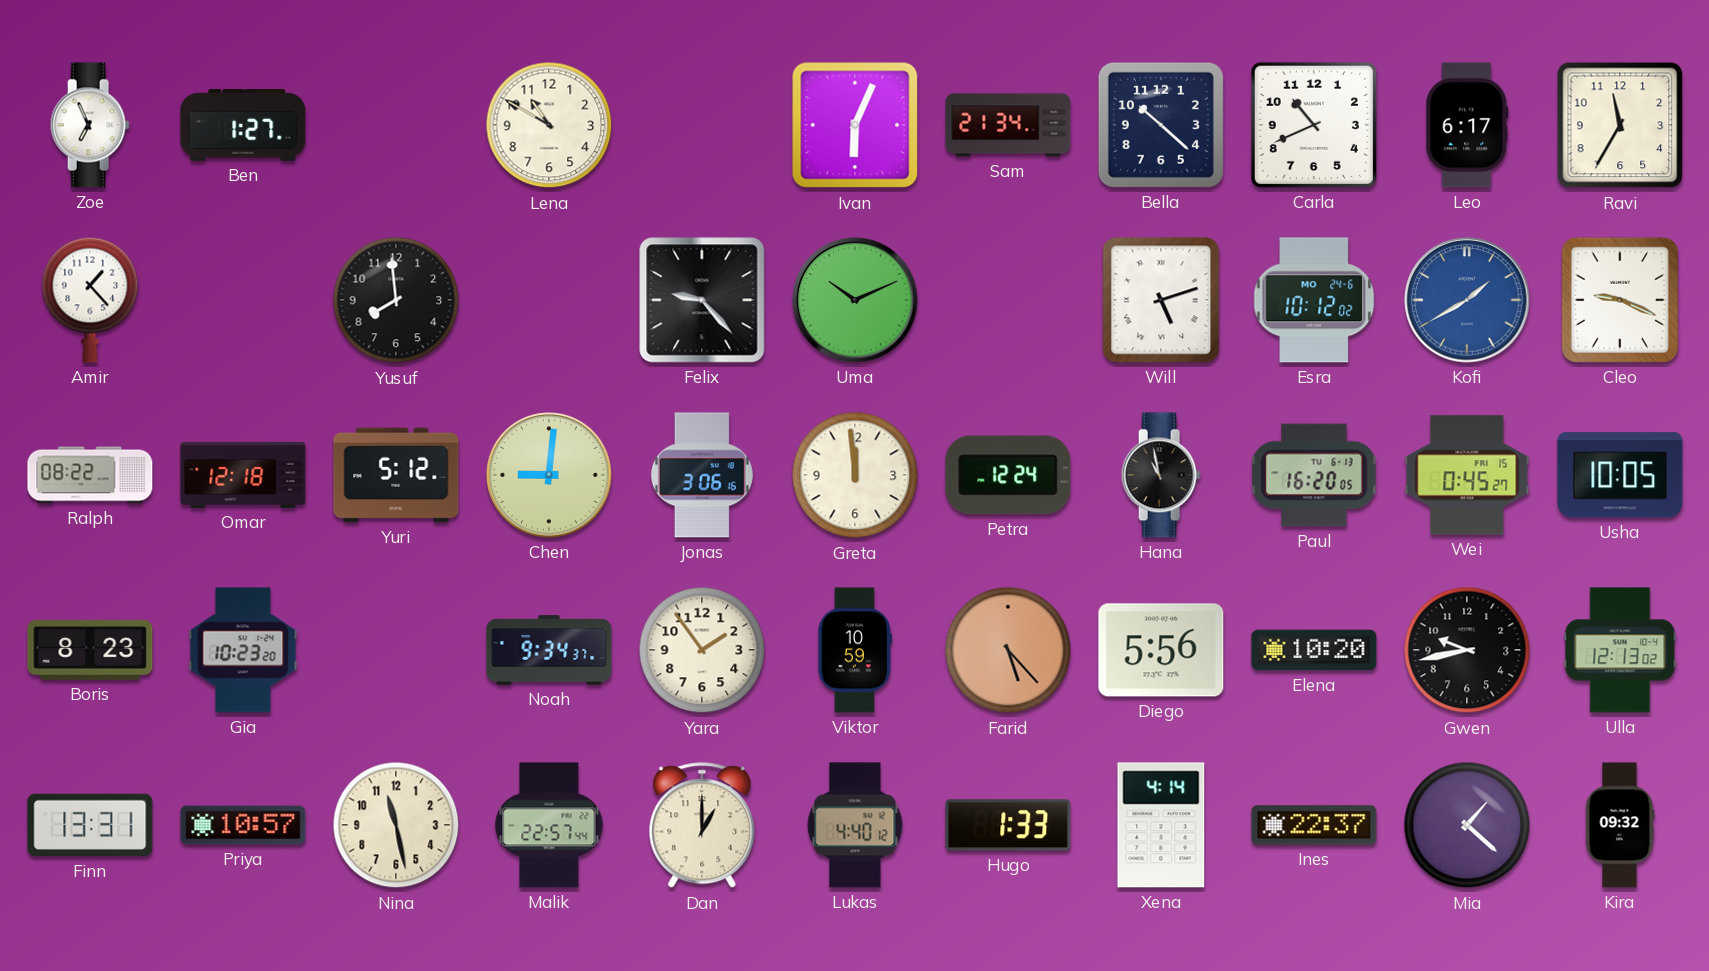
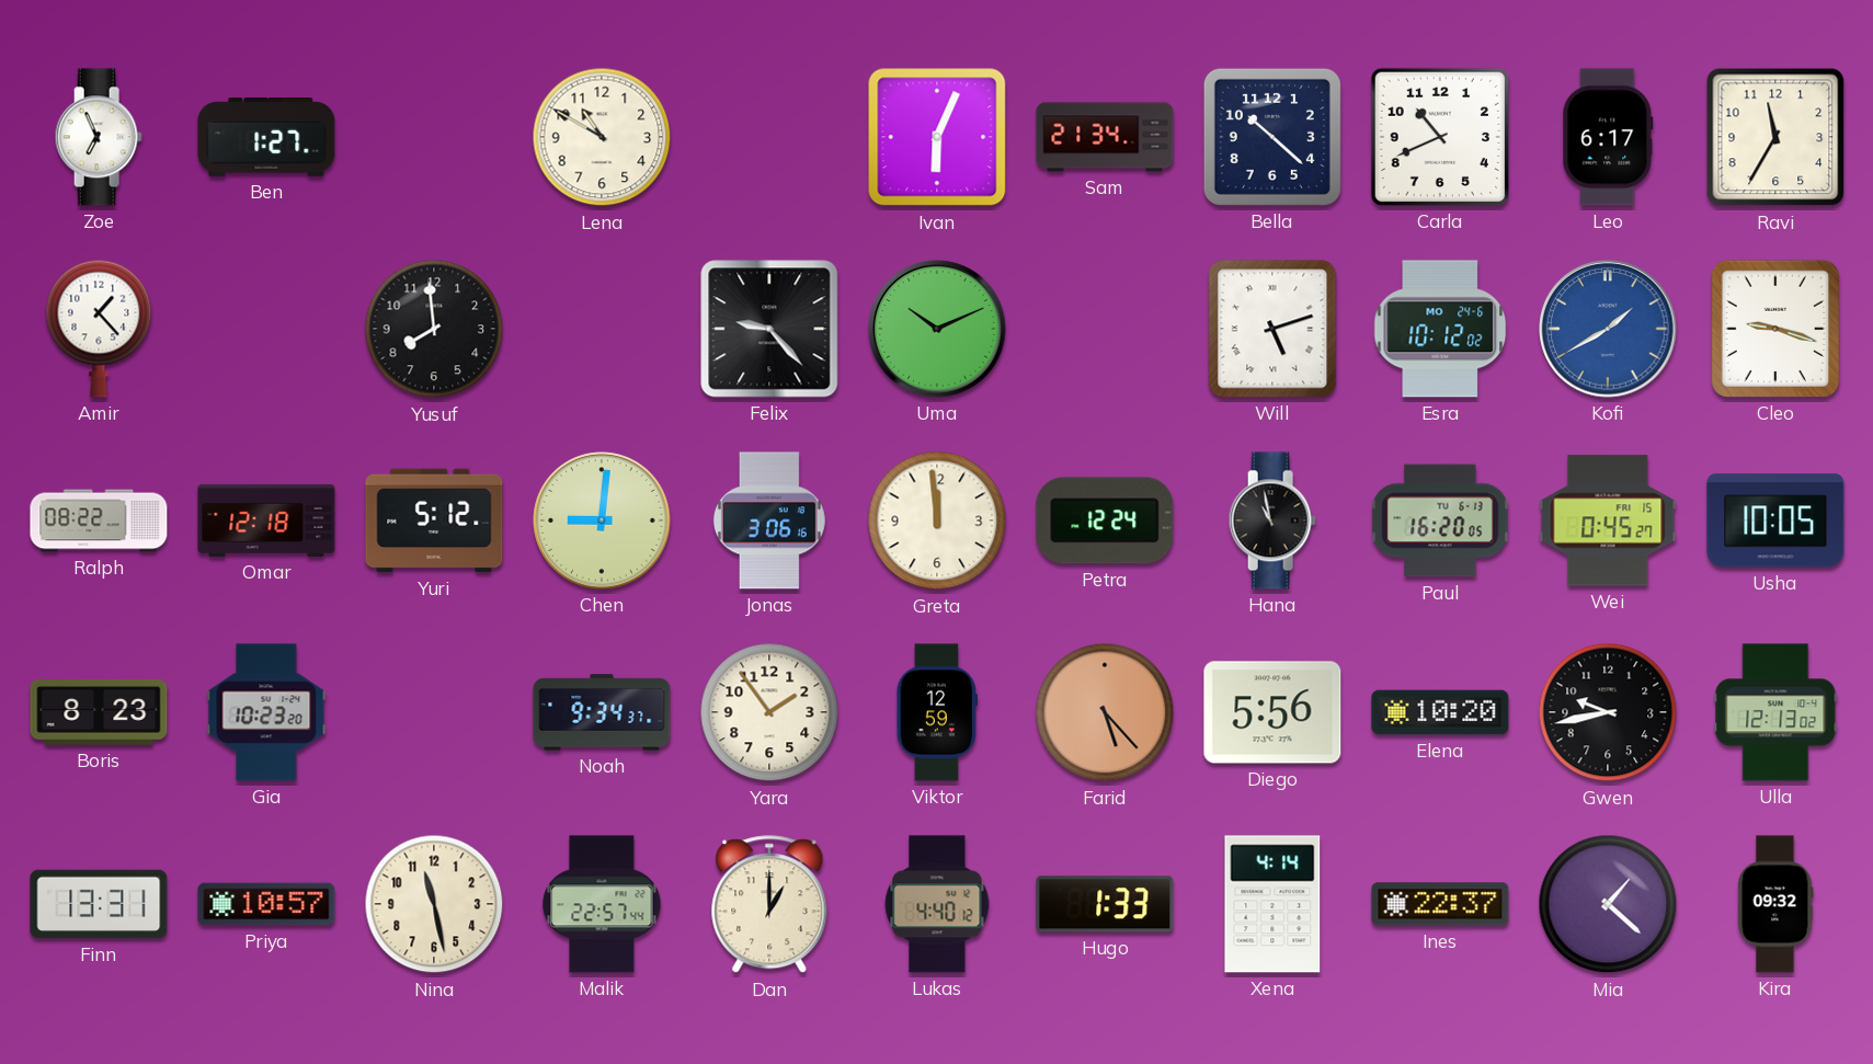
Cleo: 9:19 -> 9:18 (1775, 329)
Viktor: 10:59 -> 12:59 (937, 712)
